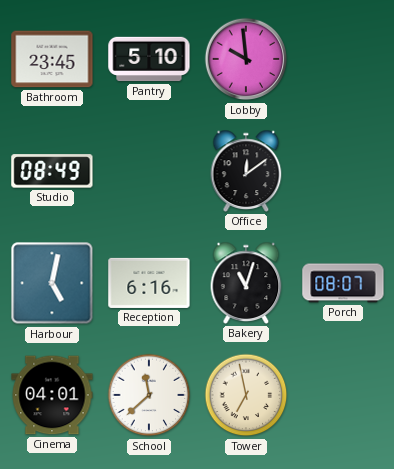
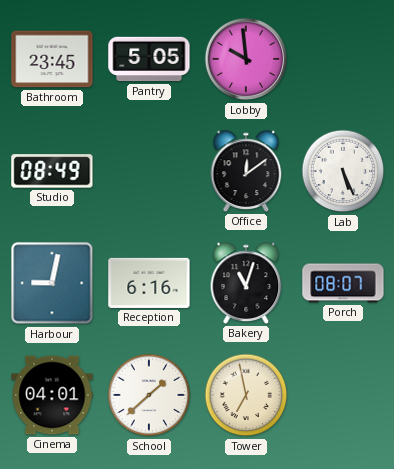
Pantry: 5:10 -> 5:05 (149, 59)
Lab: none -> 5:26 (343, 171)
Harbour: 5:02 -> 9:02 (52, 283)
School: 11:38 -> 1:38 (149, 395)
